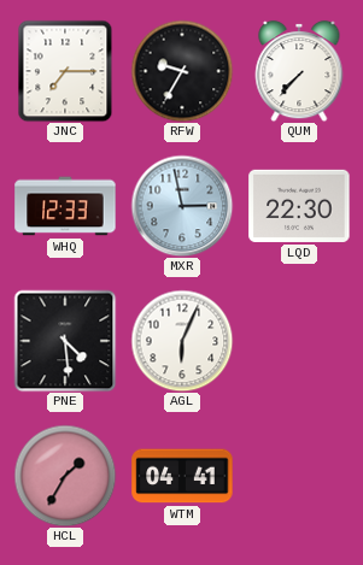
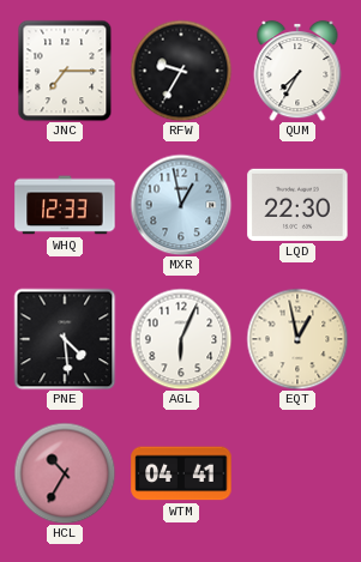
QUM: 7:37 -> 7:35 (297, 71)
MXR: 2:58 -> 12:58 (181, 205)
EQT: none -> 12:58 (297, 339)
HCL: 1:35 -> 10:35 (65, 473)
